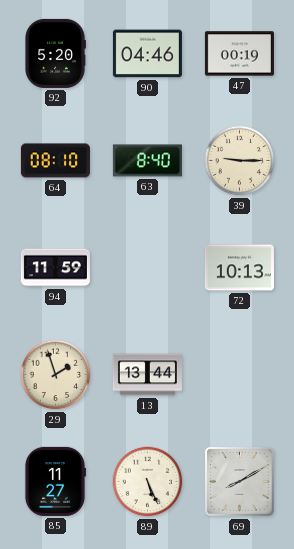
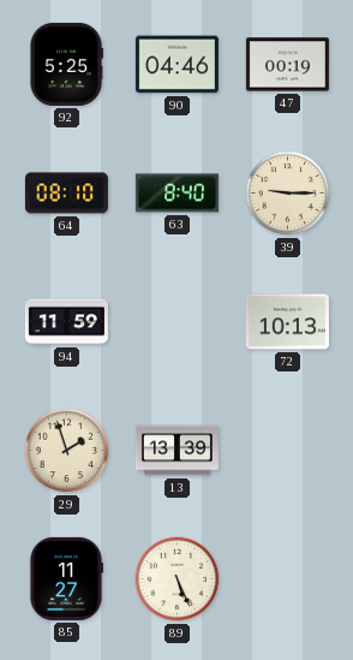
92: 5:20 -> 5:25 (66, 64)
13: 13:44 -> 13:39 (176, 451)
69: 8:10 -> none (240, 482)
